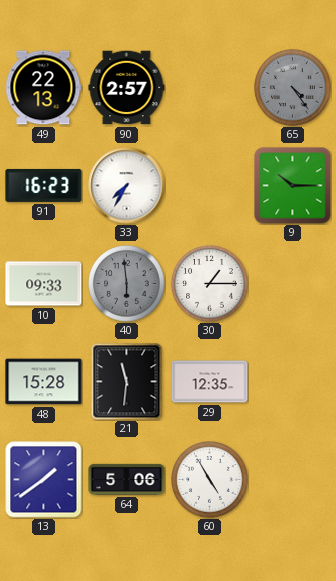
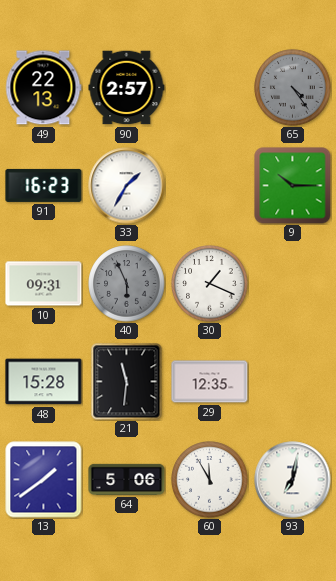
33: 7:35 -> 1:35 (127, 186)
10: 09:33 -> 09:31 (44, 284)
40: 5:59 -> 5:56 (127, 284)
30: 1:15 -> 1:19 (210, 284)
60: 4:55 -> 11:55 (210, 480)
93: none -> 7:02 (293, 480)
